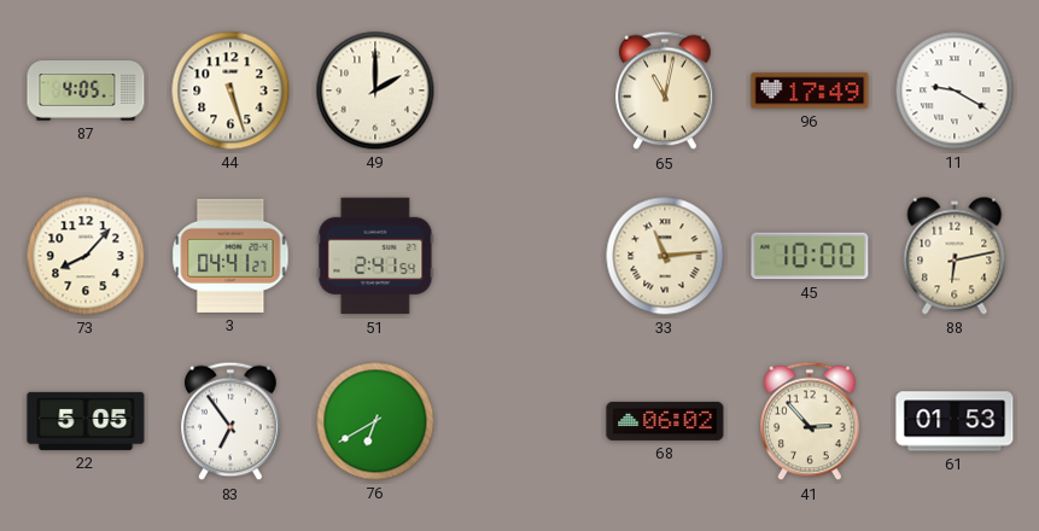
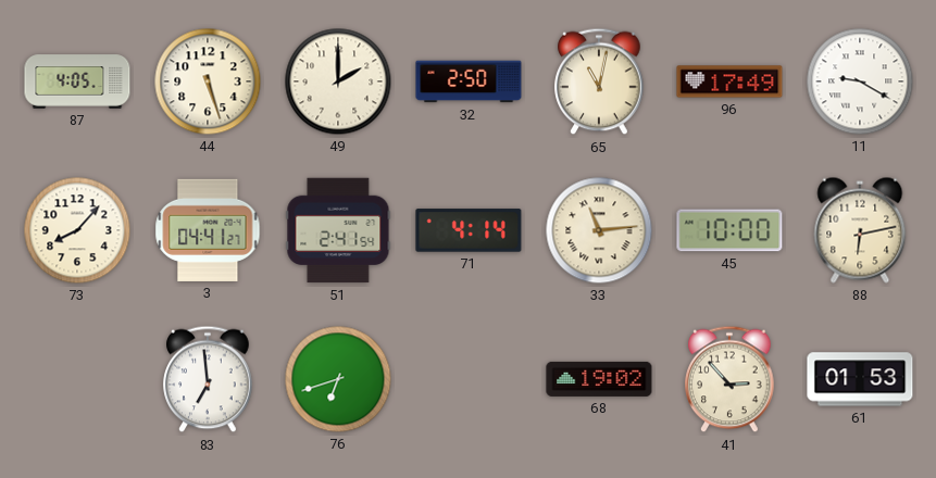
32: none -> 2:50 (469, 81)
71: none -> 4:14 (469, 230)
22: 5:05 -> none (86, 421)
83: 6:54 -> 6:59 (208, 379)
76: 6:40 -> 6:42 (338, 379)
68: 06:02 -> 19:02 (599, 379)
